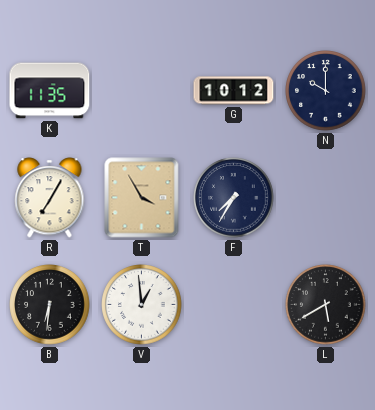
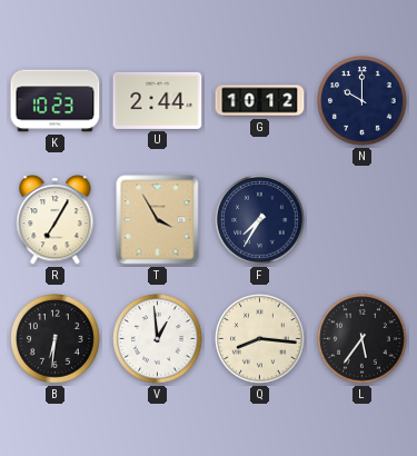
K: 11:35 -> 10:23 (56, 101)
U: none -> 2:44 (158, 100)
Q: none -> 8:16 (260, 339)
L: 5:40 -> 5:36 (363, 339)
